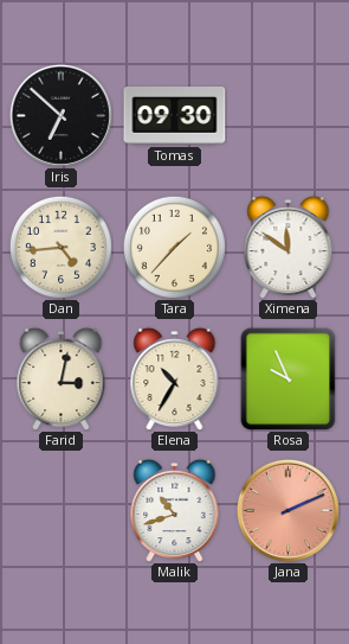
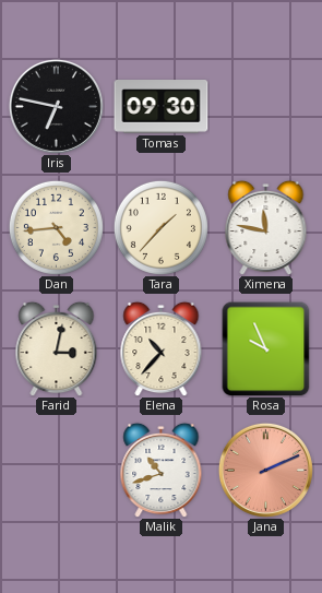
Iris: 6:52 -> 6:47 (56, 106)
Ximena: 11:51 -> 11:47 (266, 227)
Elena: 10:35 -> 10:37 (162, 348)
